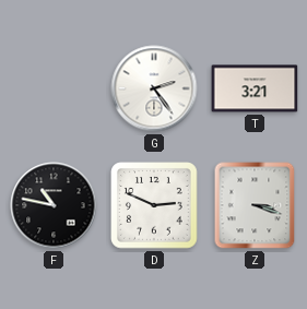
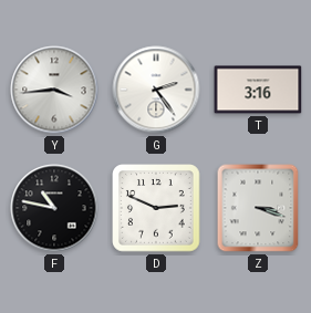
Y: none -> 3:44 (54, 90)
T: 3:21 -> 3:16 (258, 90)
